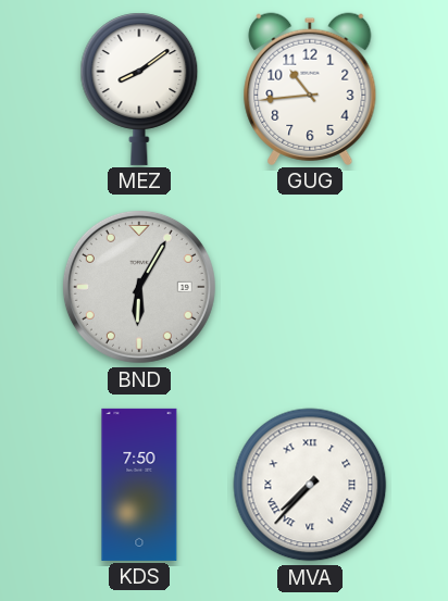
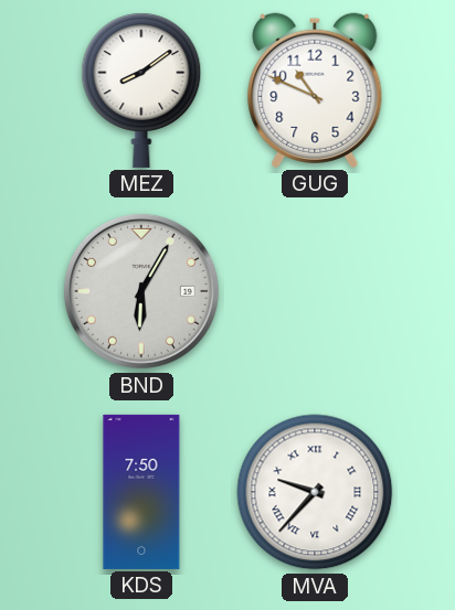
GUG: 10:44 -> 10:49 (315, 90)
MVA: 7:37 -> 9:37 (315, 492)
